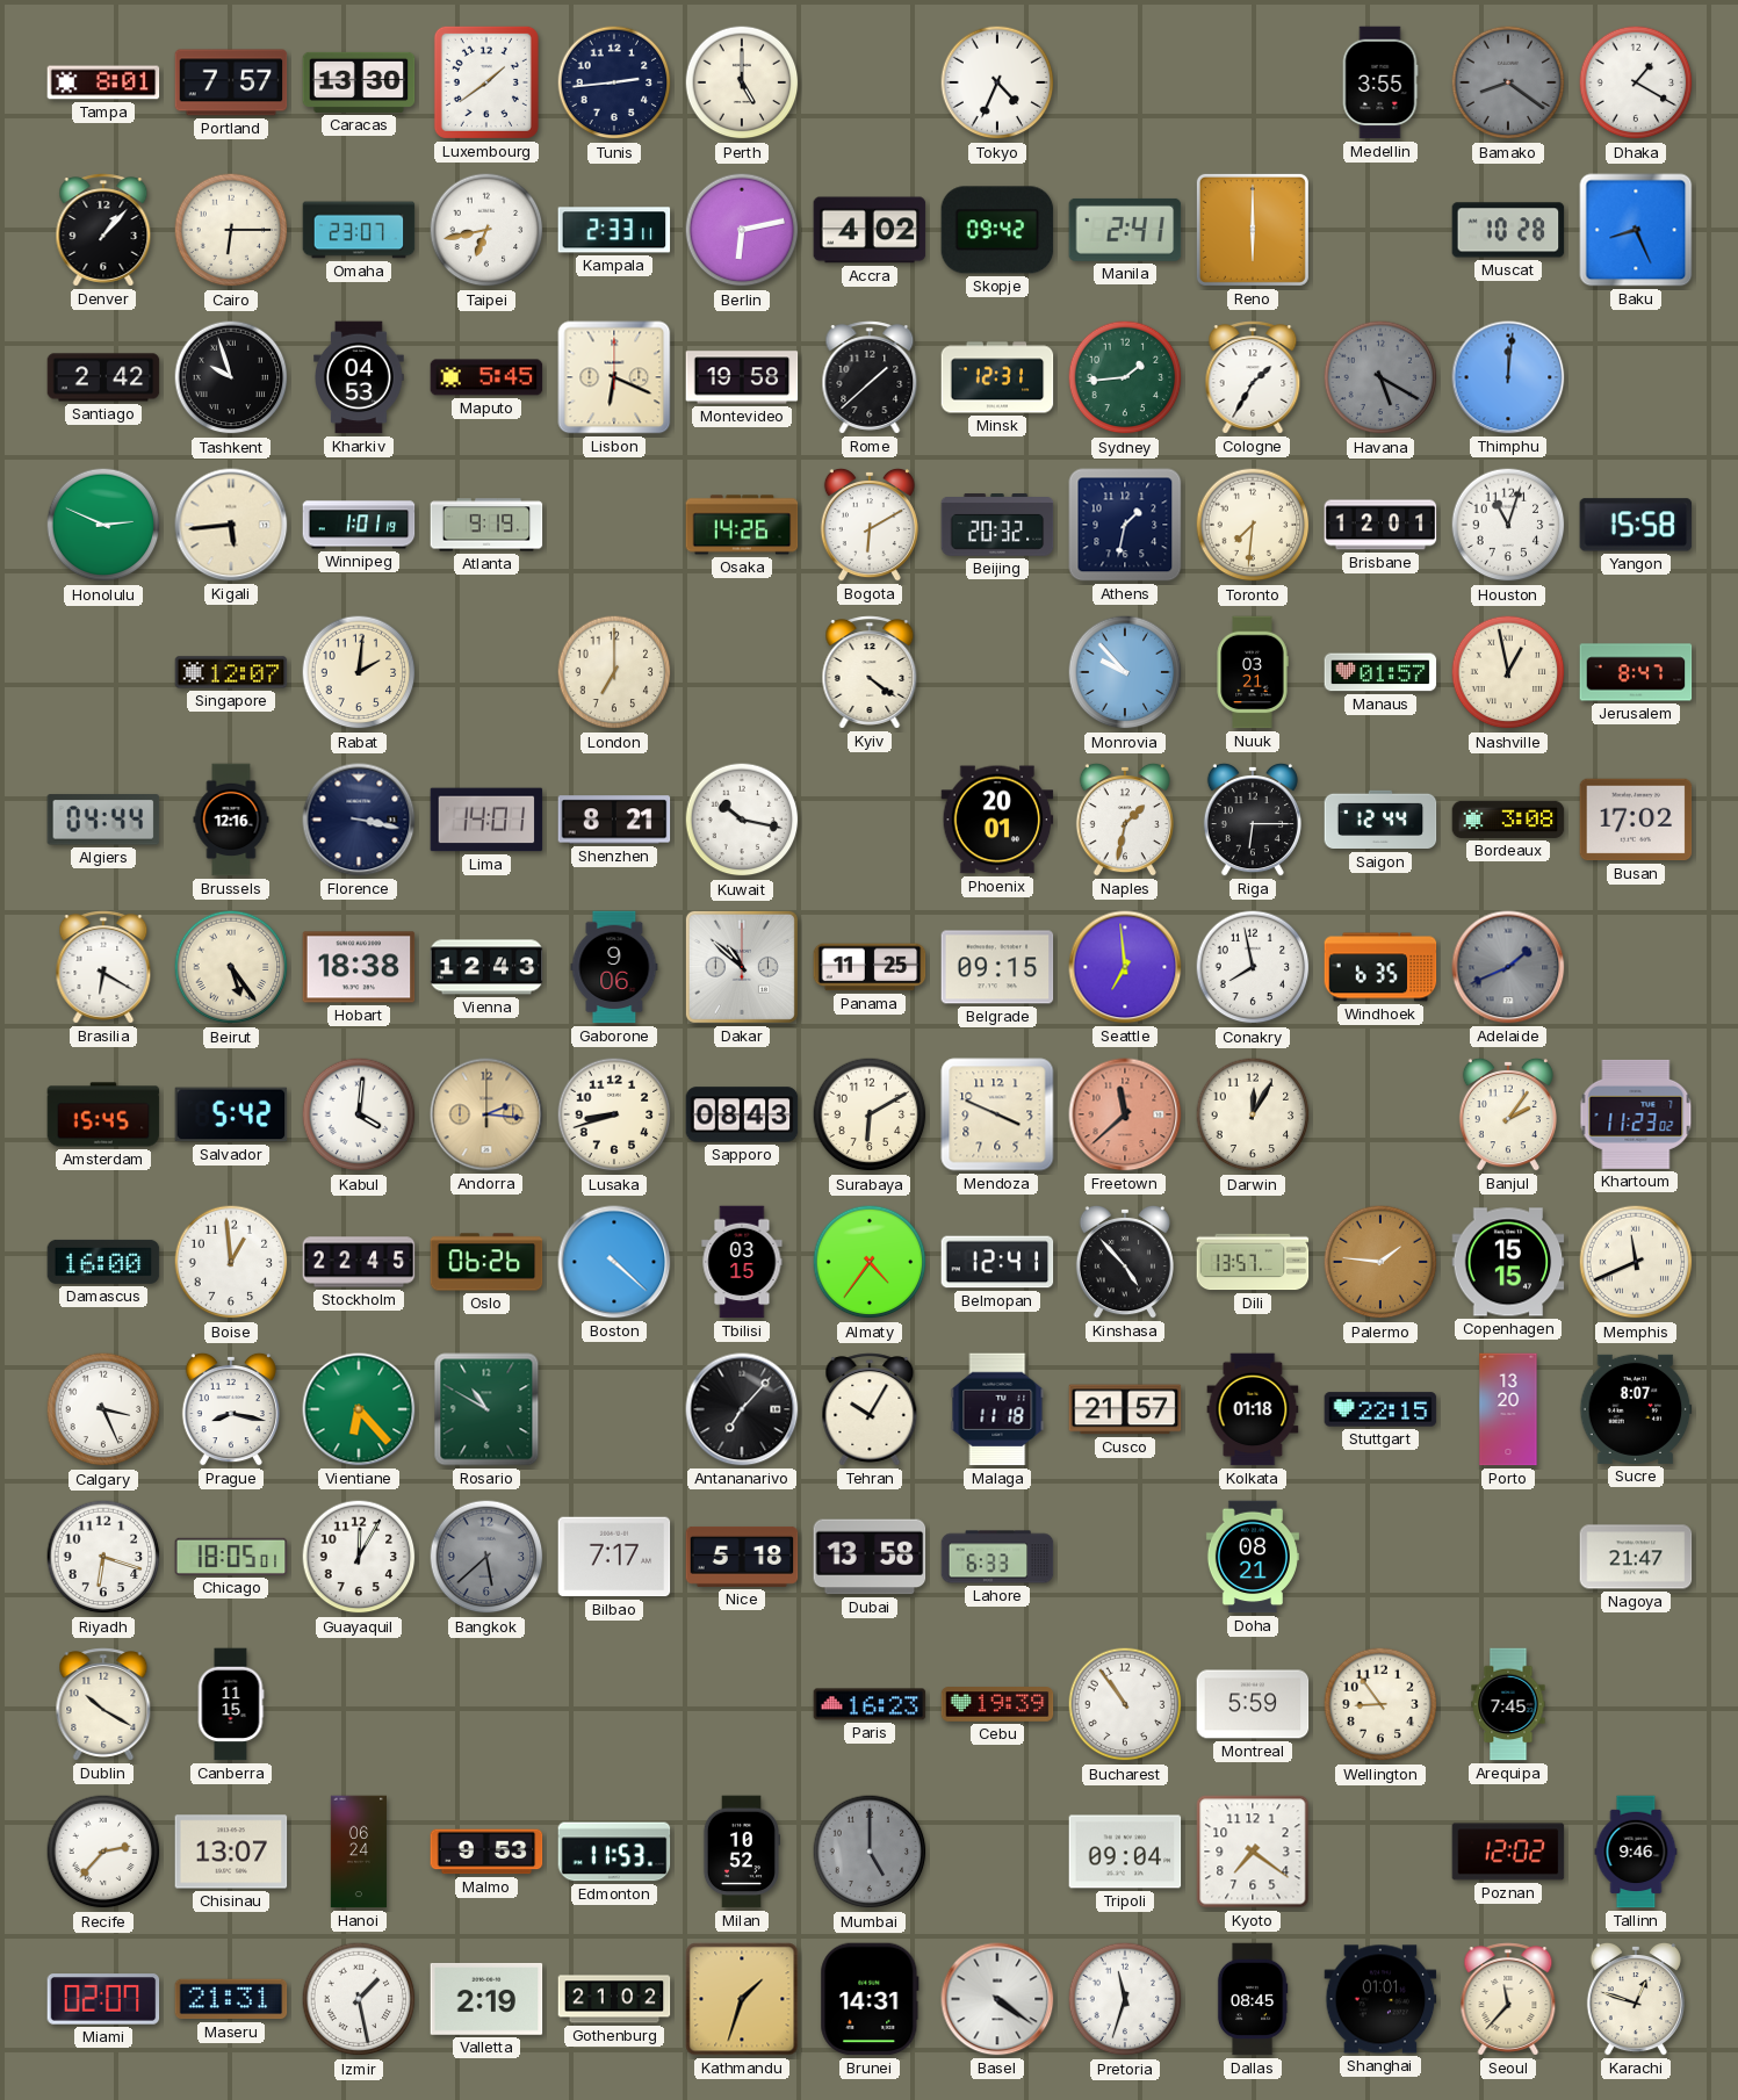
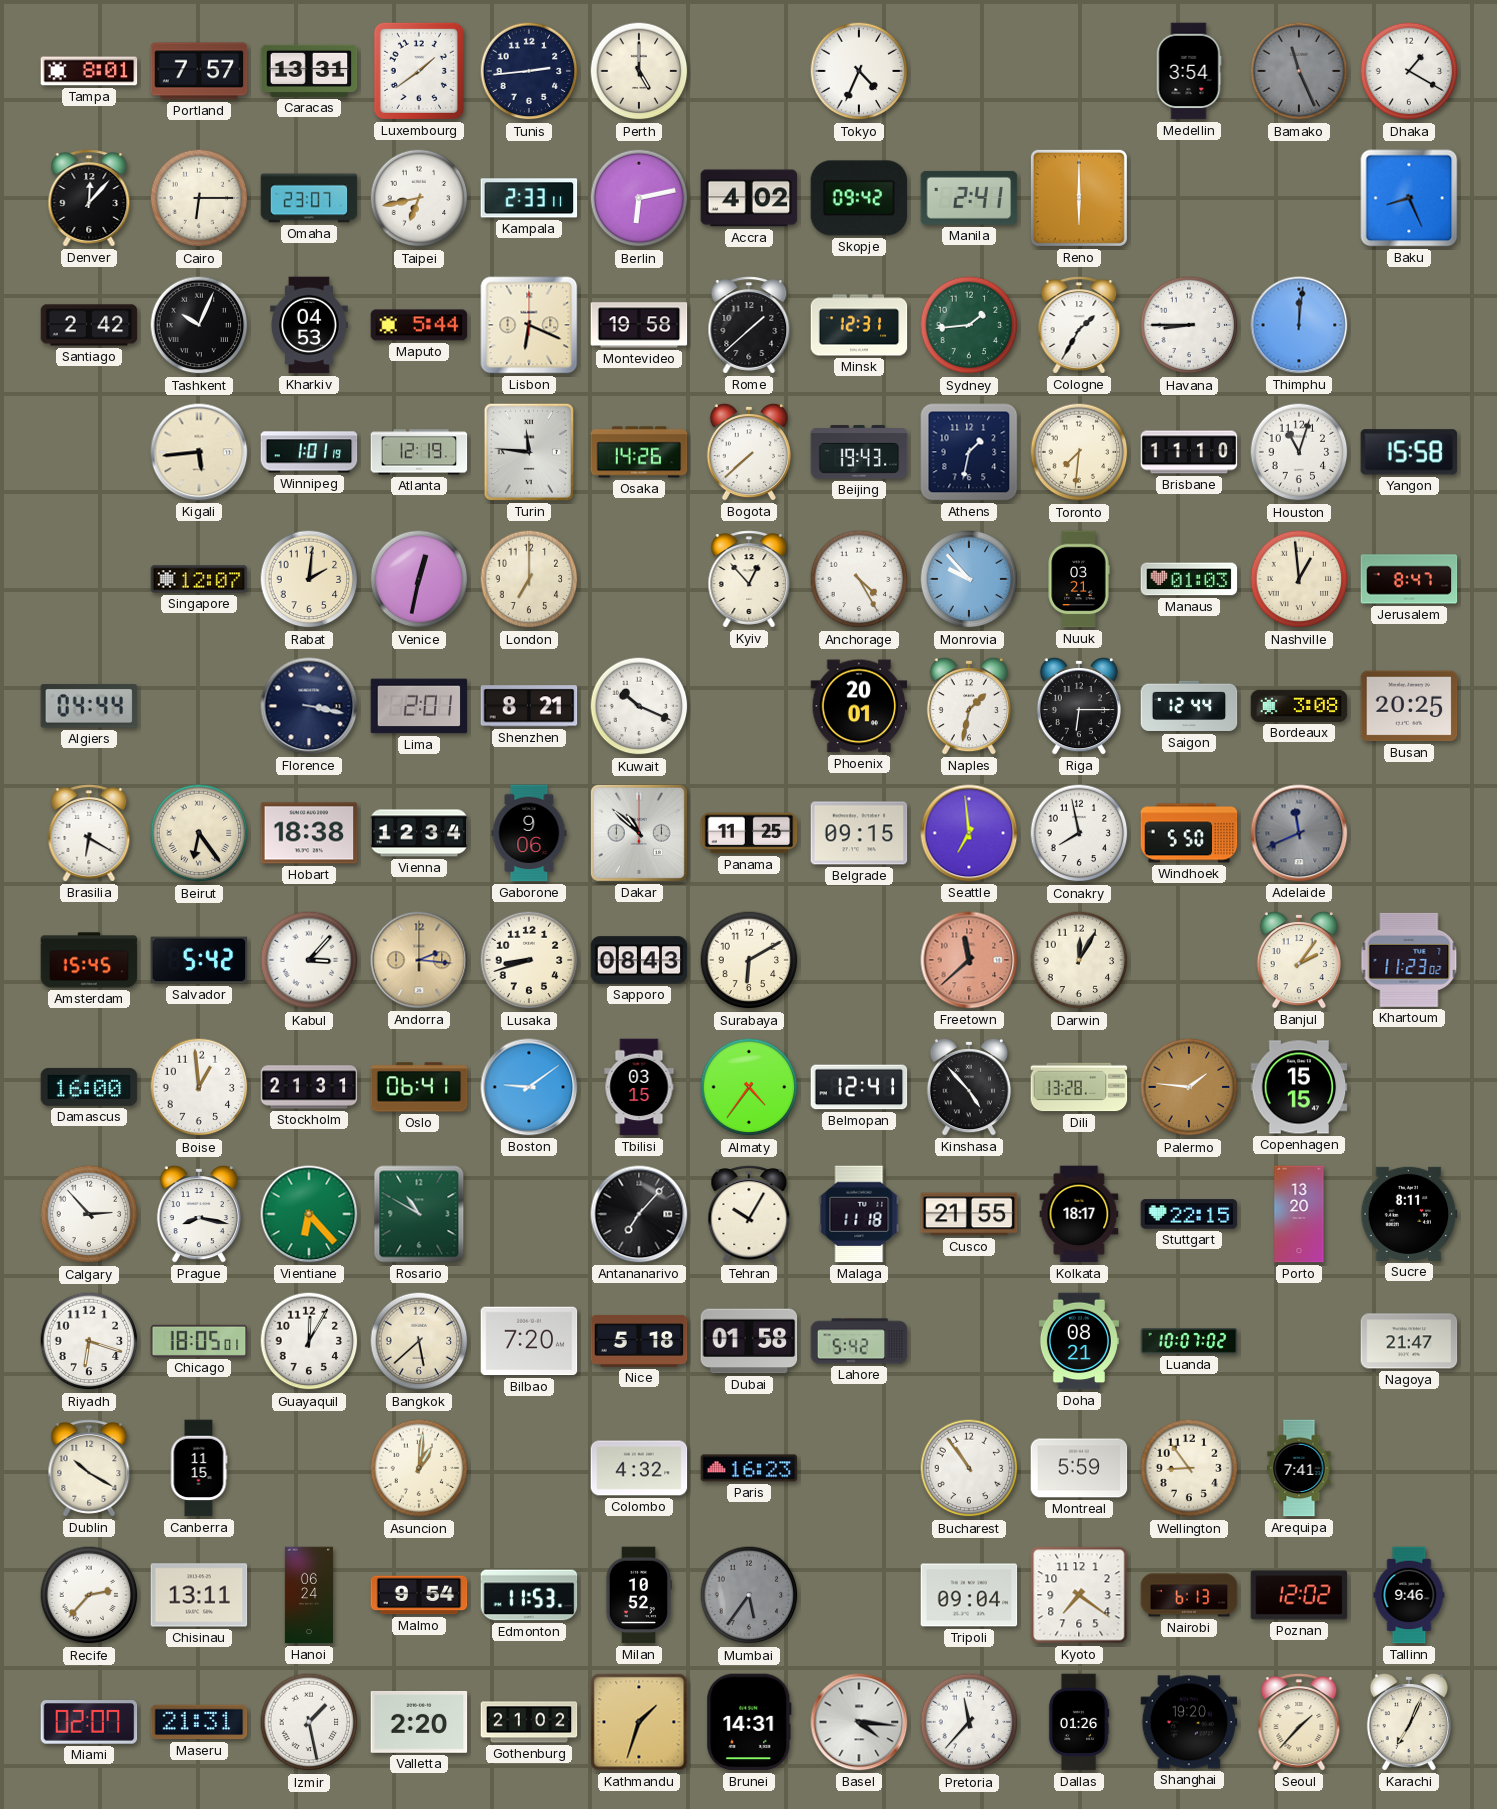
Caracas: 13:30 -> 13:31 (309, 71)
Medellin: 3:55 -> 3:54 (1189, 71)
Bamako: 8:21 -> 11:26 (1299, 71)
Denver: 1:07 -> 12:07 (89, 198)
Muscat: 10:28 -> none (1508, 230)
Tashkent: 9:57 -> 10:04 (199, 325)
Maputo: 5:45 -> 5:44 (419, 325)
Havana: 5:20 -> 8:45 (1189, 325)
Havana dial: grey -> white (1189, 325)
Honolulu: 2:49 -> none (103, 525)
Atlanta: 9:19 -> 12:19 (419, 452)
Turin: none -> 11:46 (529, 452)
Bogota: 6:10 -> 7:38 (749, 452)
Beijing: 20:32 -> 19:43 (859, 453)
Brisbane: 12:01 -> 11:10 (1189, 452)
Venice: none -> 12:32 (419, 579)
Kyiv: 4:21 -> 12:53 (749, 579)
Anchorage: none -> 4:25 (859, 579)
Manaus: 01:57 -> 01:03 (1189, 579)
Nashville: 12:58 -> 12:59 (1299, 579)
Brussels: 12:16 -> none (231, 820)
Lima: 14:01 -> 2:01 (419, 706)
Kuwait: 10:17 -> 10:19 (639, 706)
Busan: 17:02 -> 20:25 (1409, 706)
Beirut: 5:24 -> 6:24 (199, 833)
Vienna: 12:43 -> 12:34 (419, 833)
Windhoek: 6:35 -> 5:50 (1189, 833)
Adelaide: 1:41 -> 11:41 (1299, 833)
Kabul: 4:01 -> 3:07 (309, 960)
Mendoza: 3:49 -> none (997, 1114)
Stockholm: 22:45 -> 21:31 (309, 1087)
Oslo: 06:26 -> 06:41 (419, 1087)
Boston: 4:22 -> 9:09 (529, 1087)
Dili: 13:57 -> 13:28 (1079, 1087)
Memphis: 11:41 -> none (1636, 1262)
Calgary: 3:26 -> 2:53 (89, 1214)
Cusco: 21:57 -> 21:55 (969, 1214)
Kolkata: 01:18 -> 18:17 (1079, 1214)
Sucre: 8:07 -> 8:11 (1409, 1214)
Bangkok dial: grey -> cream (419, 1341)
Bilbao: 7:17 -> 7:20 (529, 1341)
Dubai: 13:58 -> 01:58 (749, 1341)
Lahore: 6:33 -> 5:42 (859, 1341)
Luanda: none -> 10:07 (1189, 1341)
Asuncion: none -> 1:01 (419, 1468)
Colombo: none -> 4:32 (639, 1468)
Cebu: 19:39 -> none (997, 1704)
Arequipa: 7:45 -> 7:41 (1299, 1468)
Chisinau: 13:07 -> 13:11 (199, 1595)
Malmo: 9:53 -> 9:54 (419, 1595)
Mumbai: 5:00 -> 5:36 (749, 1595)
Nairobi: none -> 6:13 (1189, 1595)
Valletta: 2:19 -> 2:20 (419, 1722)
Basel: 4:21 -> 4:16 (859, 1722)
Pretoria: 11:33 -> 11:37 (969, 1722)
Dallas: 08:45 -> 01:26 (1079, 1722)
Shanghai: 01:01 -> 19:20 (1189, 1722)
Seoul: 11:37 -> 1:37 (1299, 1722)
Karachi: 12:48 -> 7:04 (1409, 1722)
